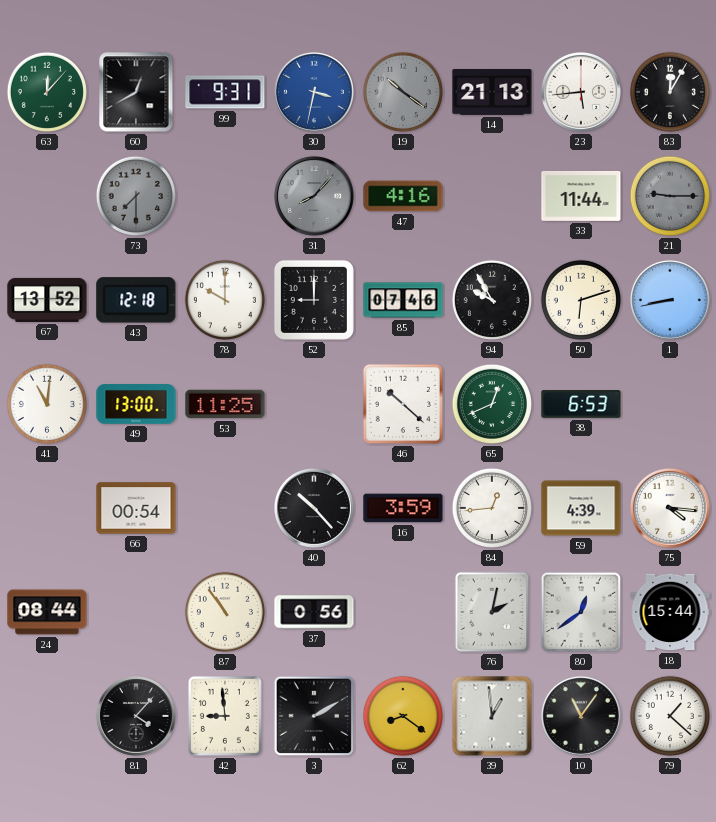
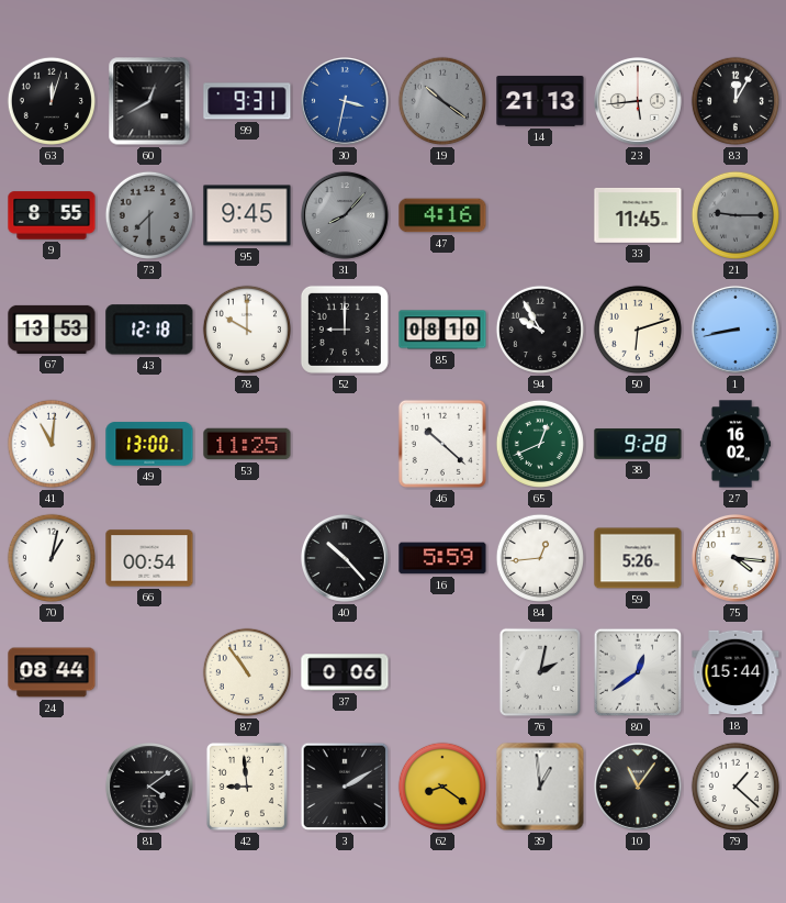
63: 12:07 -> 12:03 (52, 101)
63 dial: green -> black (52, 101)
9: none -> 8:55 (52, 215)
95: none -> 9:45 (247, 215)
33: 11:44 -> 11:45 (638, 215)
67: 13:52 -> 13:53 (52, 330)
85: 07:46 -> 08:10 (442, 330)
38: 6:53 -> 9:28 (638, 444)
27: none -> 16:02 (734, 444)
70: none -> 1:02 (52, 558)
16: 3:59 -> 5:59 (442, 558)
59: 4:39 -> 5:26 (638, 558)
37: 0:56 -> 0:06 (345, 672)
81: 4:07 -> 4:09 (149, 787)
